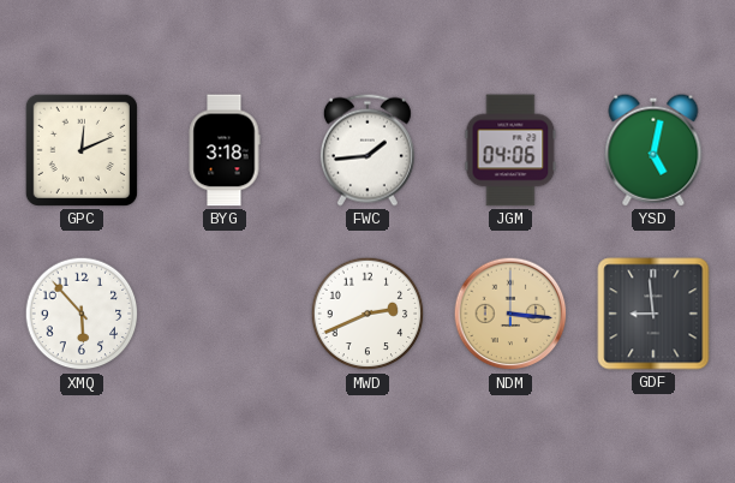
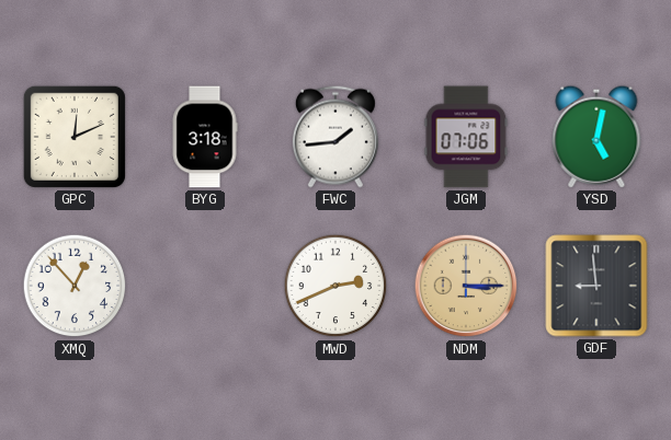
JGM: 04:06 -> 07:06 (466, 137)
XMQ: 5:53 -> 12:53 (75, 286)
NDM: 3:16 -> 3:15 (466, 286)
